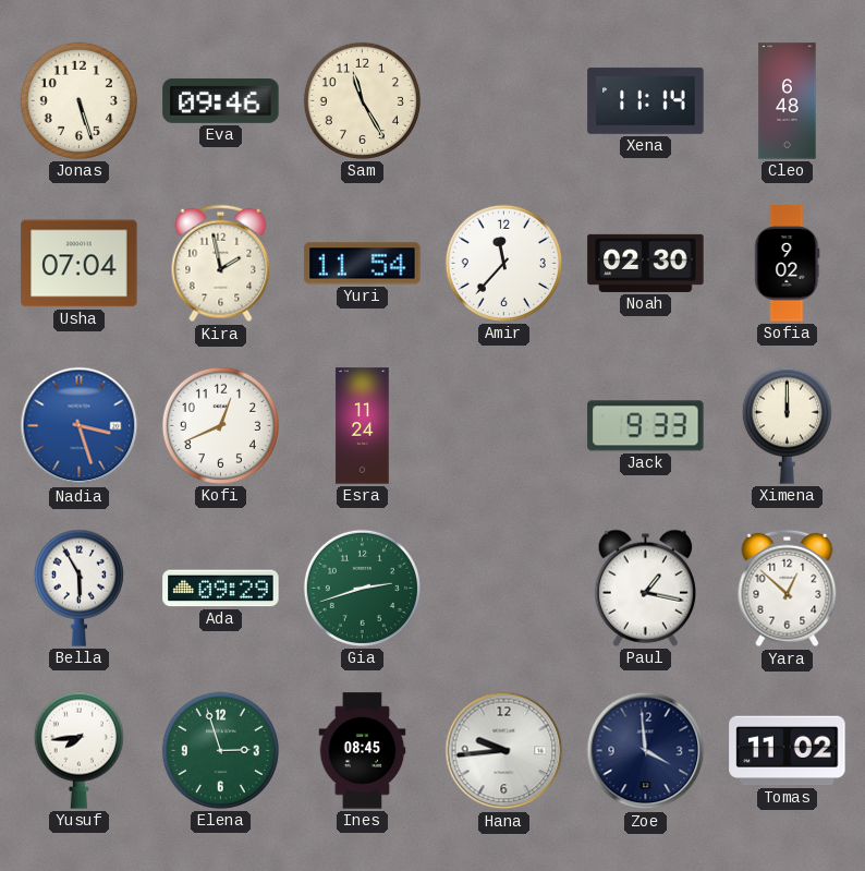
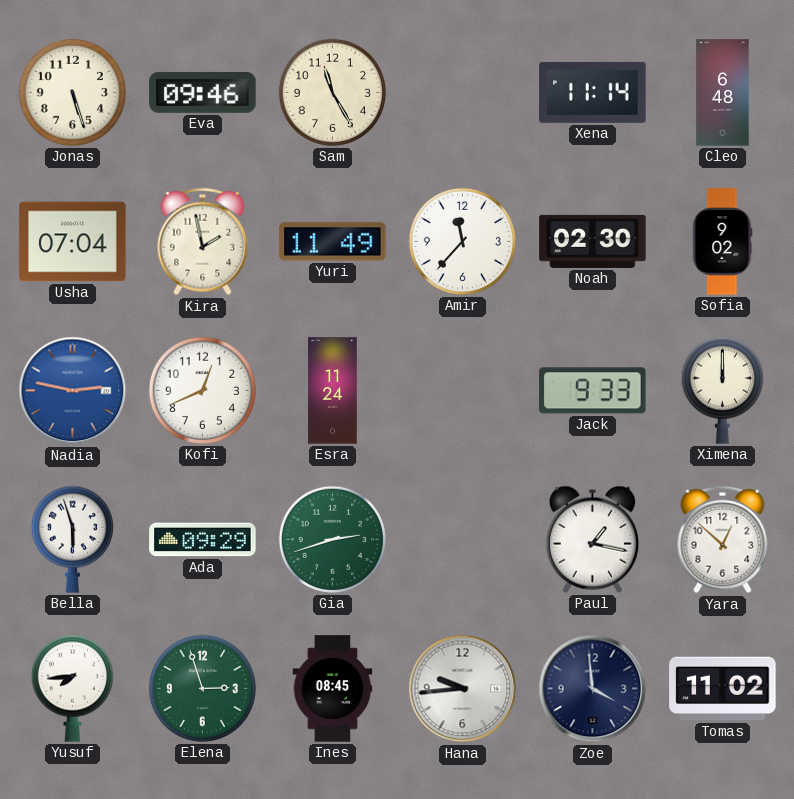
Yuri: 11:54 -> 11:49 (333, 242)
Nadia: 3:27 -> 2:47 (73, 391)
Bella: 5:55 -> 5:57 (72, 539)
